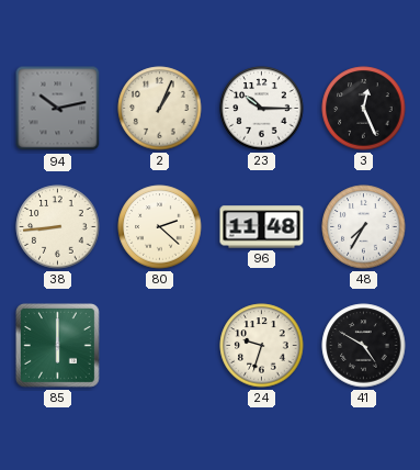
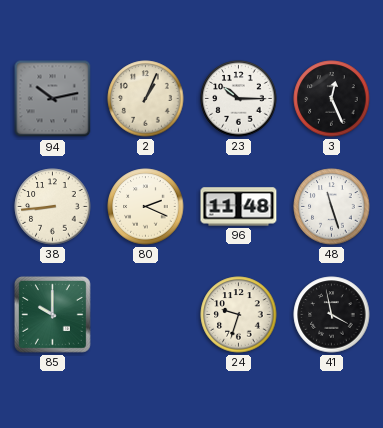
80: 2:22 -> 2:19 (146, 207)
48: 7:35 -> 11:27 (332, 207)
85: 6:00 -> 10:00 (52, 314)
41: 4:50 -> 3:58 (332, 315)
